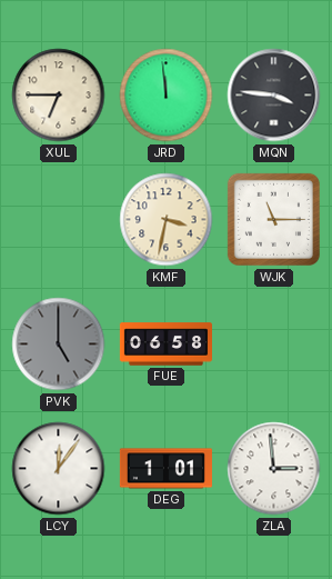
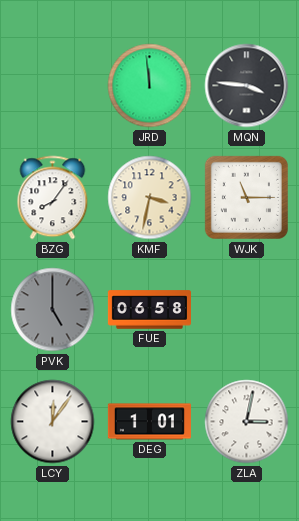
XUL: 6:45 -> none (59, 96)
BZG: none -> 8:06 (53, 198)
ZLA: 2:59 -> 3:02 (247, 422)
